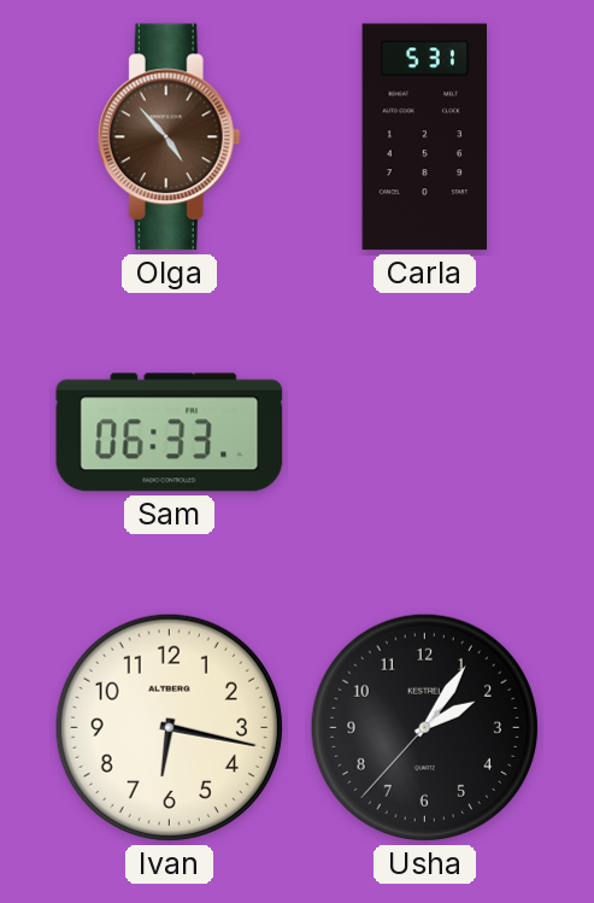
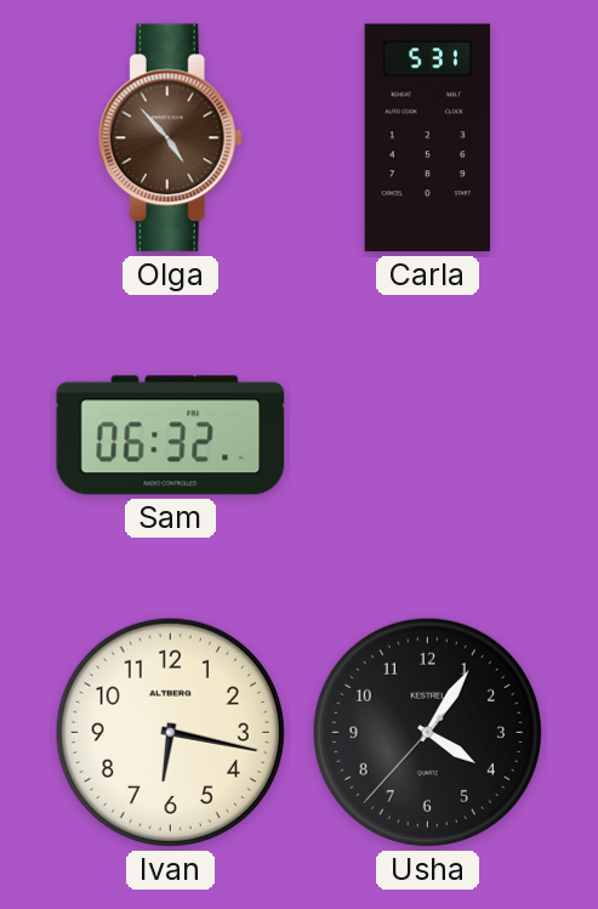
Sam: 06:33 -> 06:32 (171, 436)
Usha: 2:05 -> 4:05 (427, 732)
